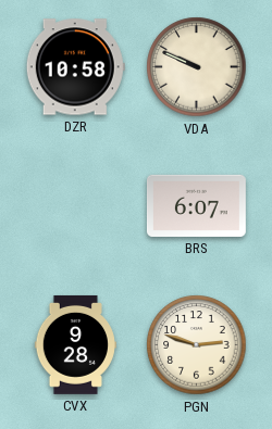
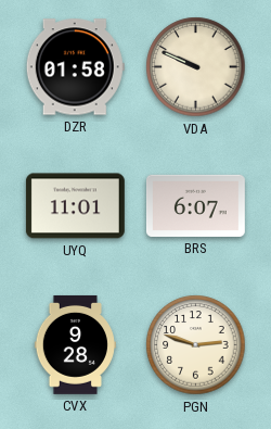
DZR: 10:58 -> 01:58 (75, 67)
UYQ: none -> 11:01 (75, 206)
